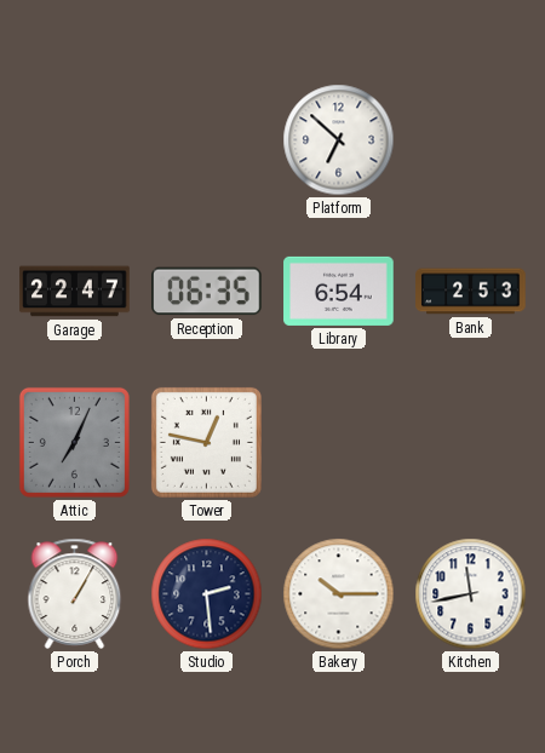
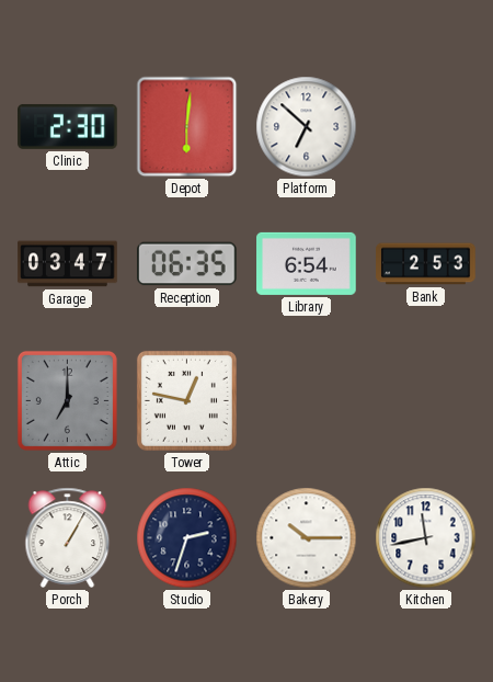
Clinic: none -> 2:30 (68, 126)
Depot: none -> 6:01 (187, 127)
Garage: 22:47 -> 03:47 (68, 264)
Attic: 7:04 -> 7:00 (67, 400)
Studio: 2:29 -> 2:33 (187, 538)
